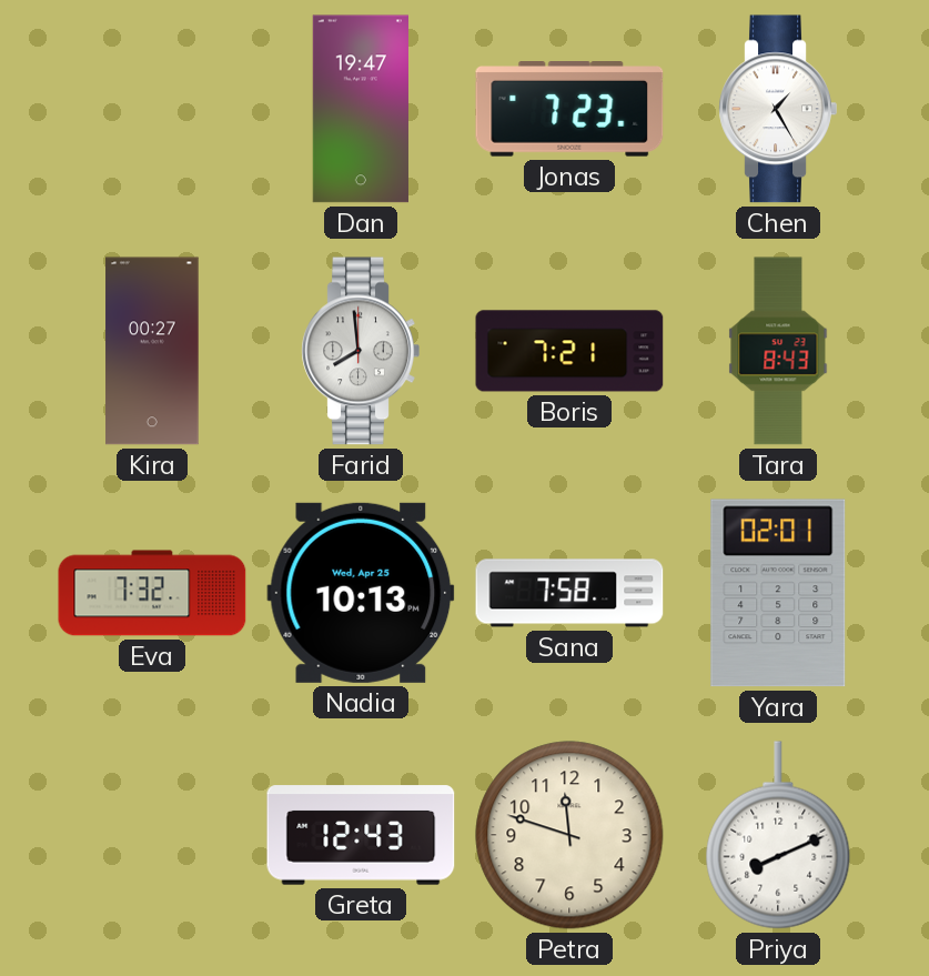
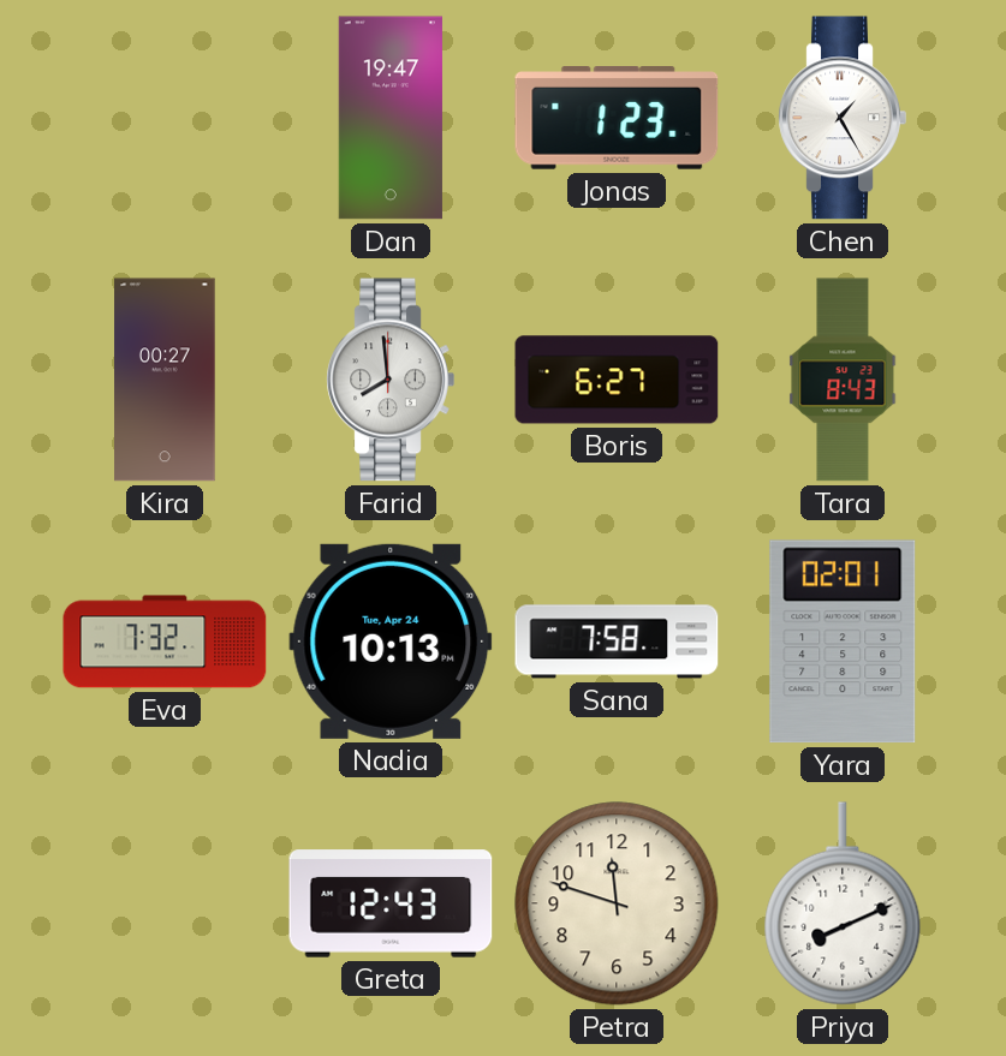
Jonas: 7:23 -> 1:23 (617, 118)
Boris: 7:21 -> 6:27 (617, 380)
Nadia date: Wed, Apr 25 -> Tue, Apr 24 (391, 642)
